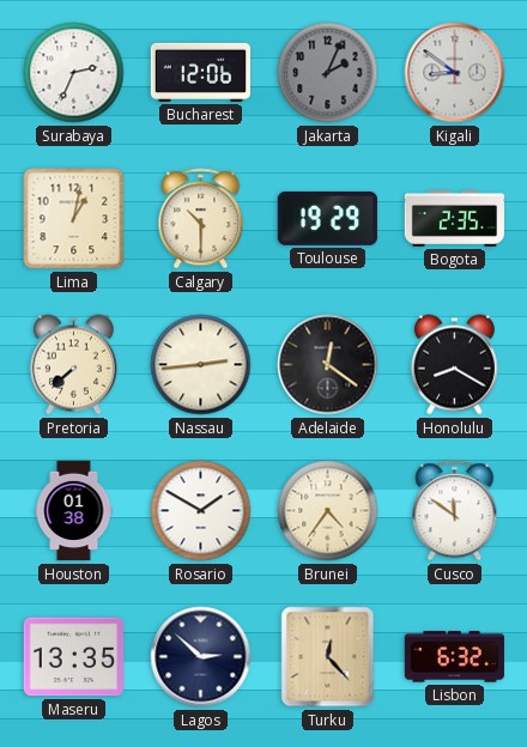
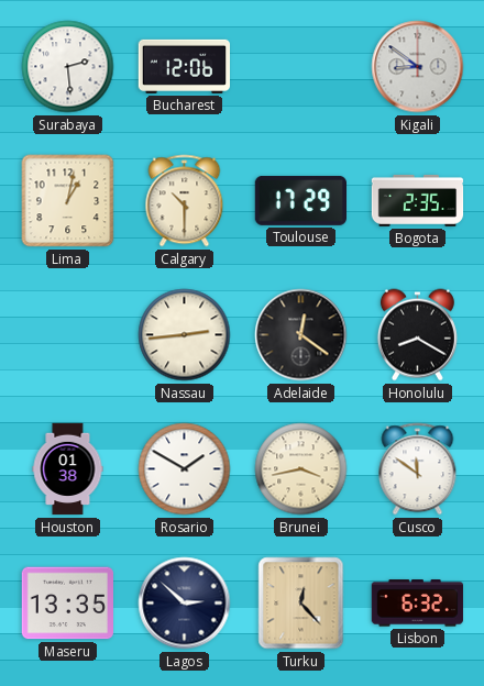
Surabaya: 2:34 -> 2:29 (68, 67)
Jakarta: 2:04 -> none (328, 73)
Toulouse: 19:29 -> 17:29 (300, 200)
Pretoria: 7:38 -> none (73, 365)
Brunei: 4:36 -> 3:43 (301, 469)
